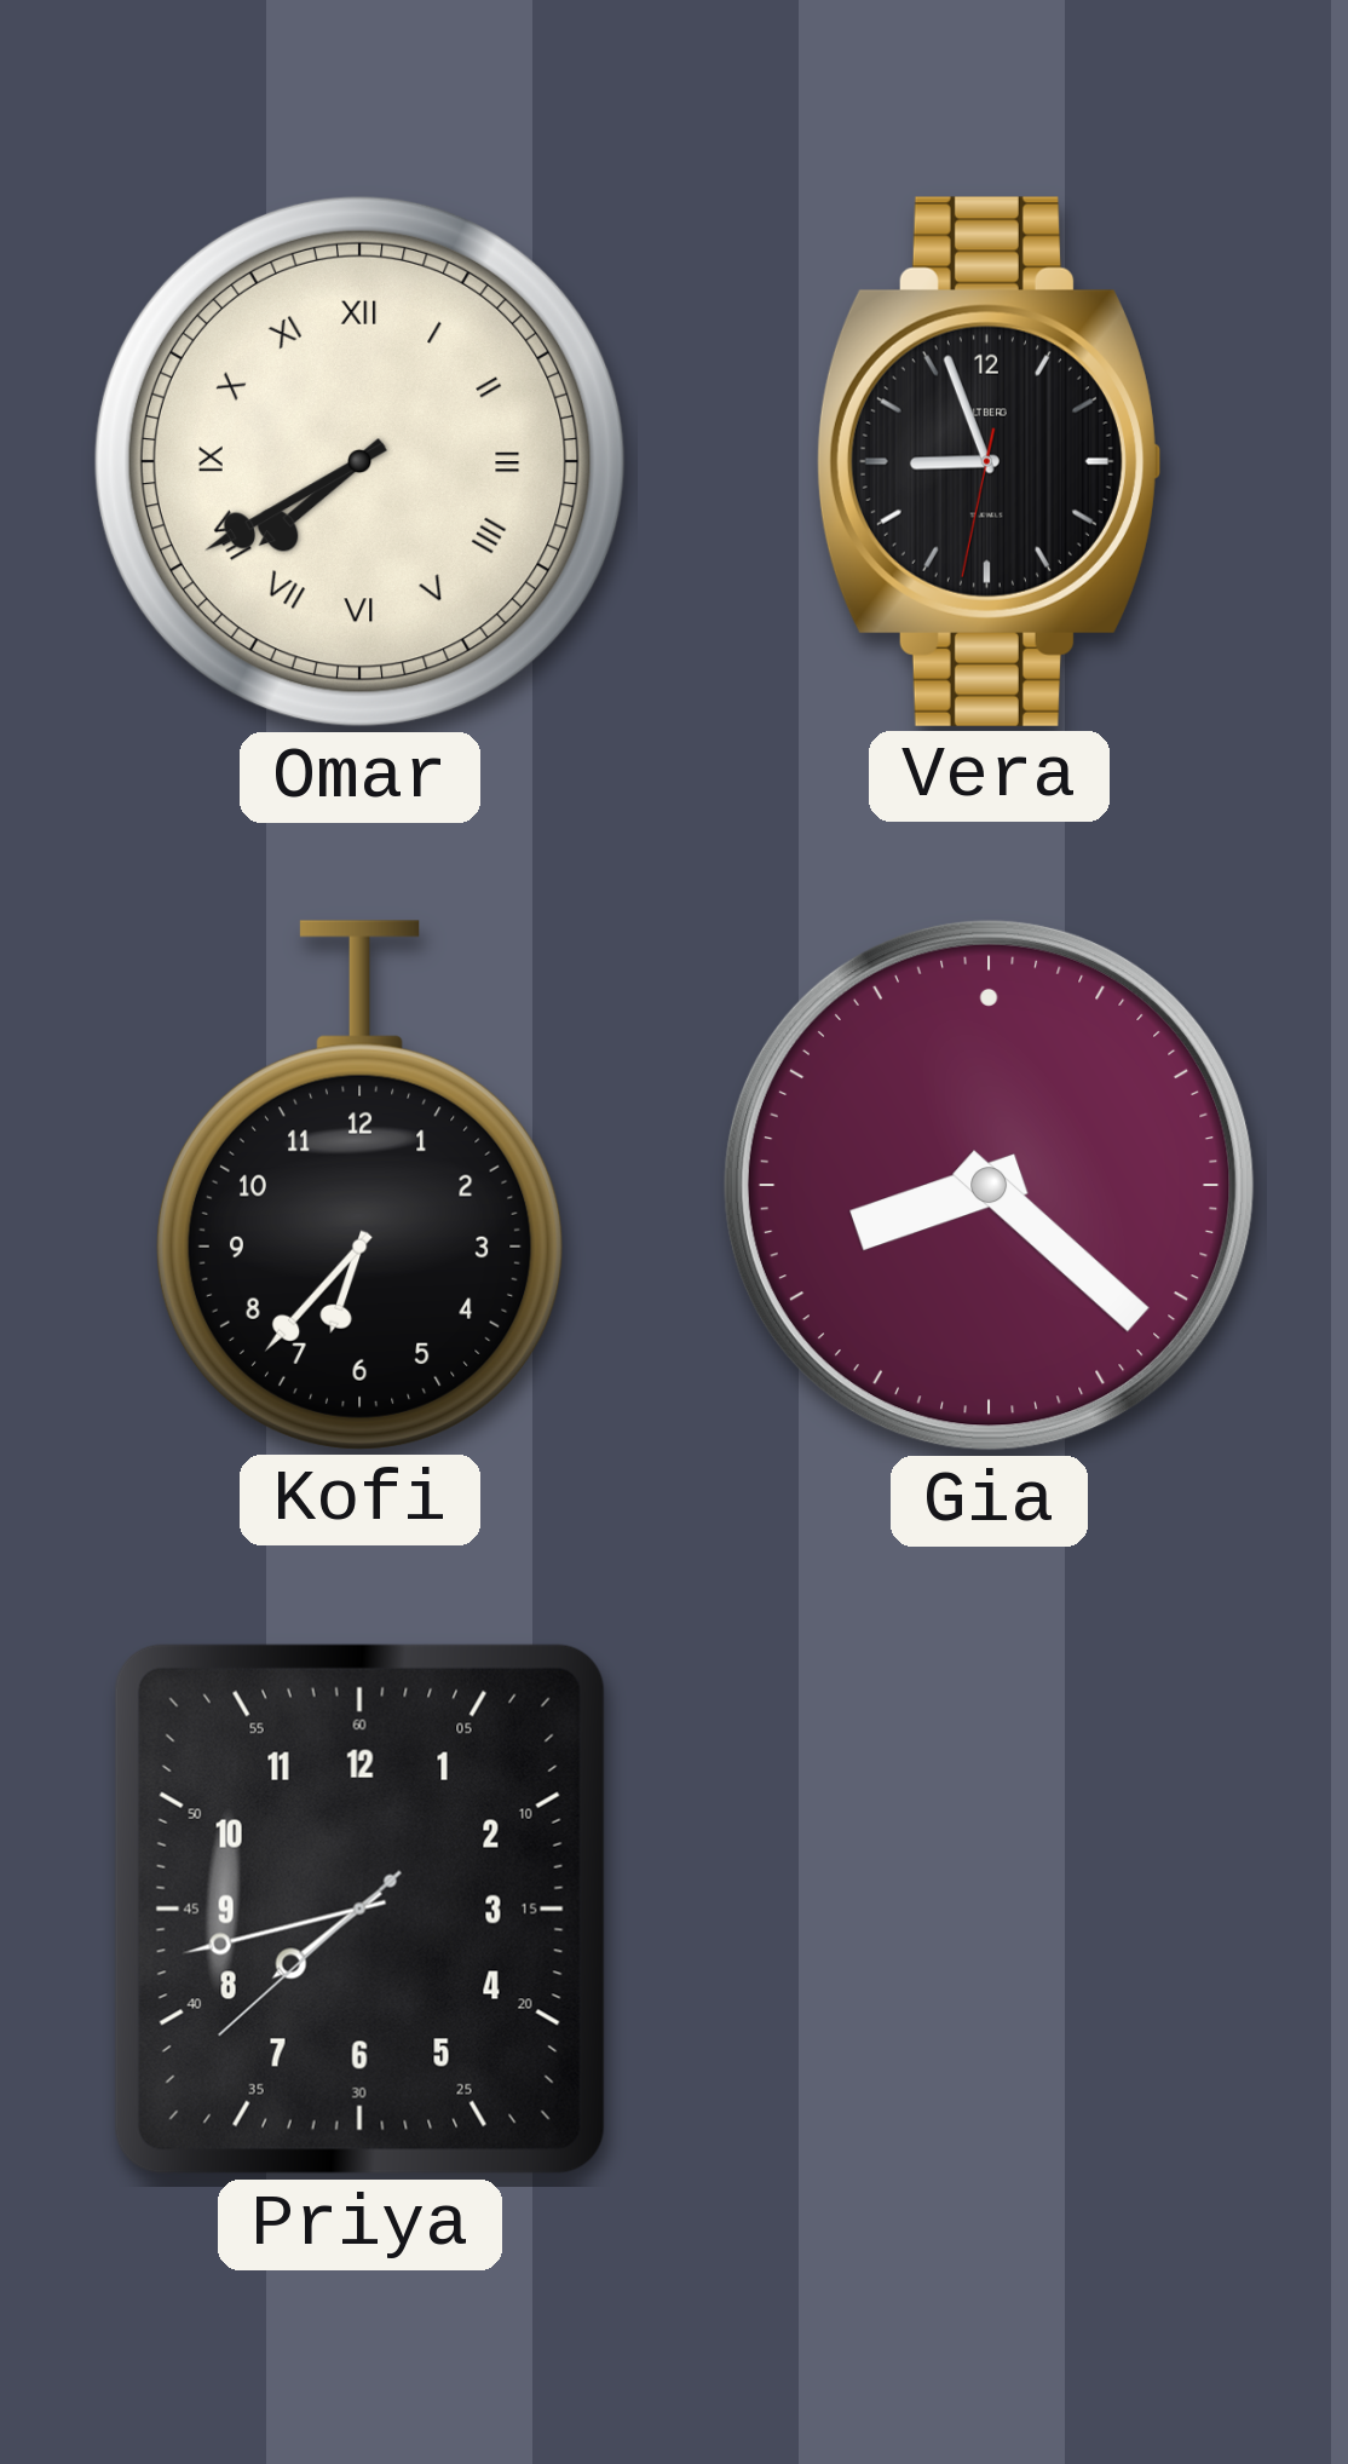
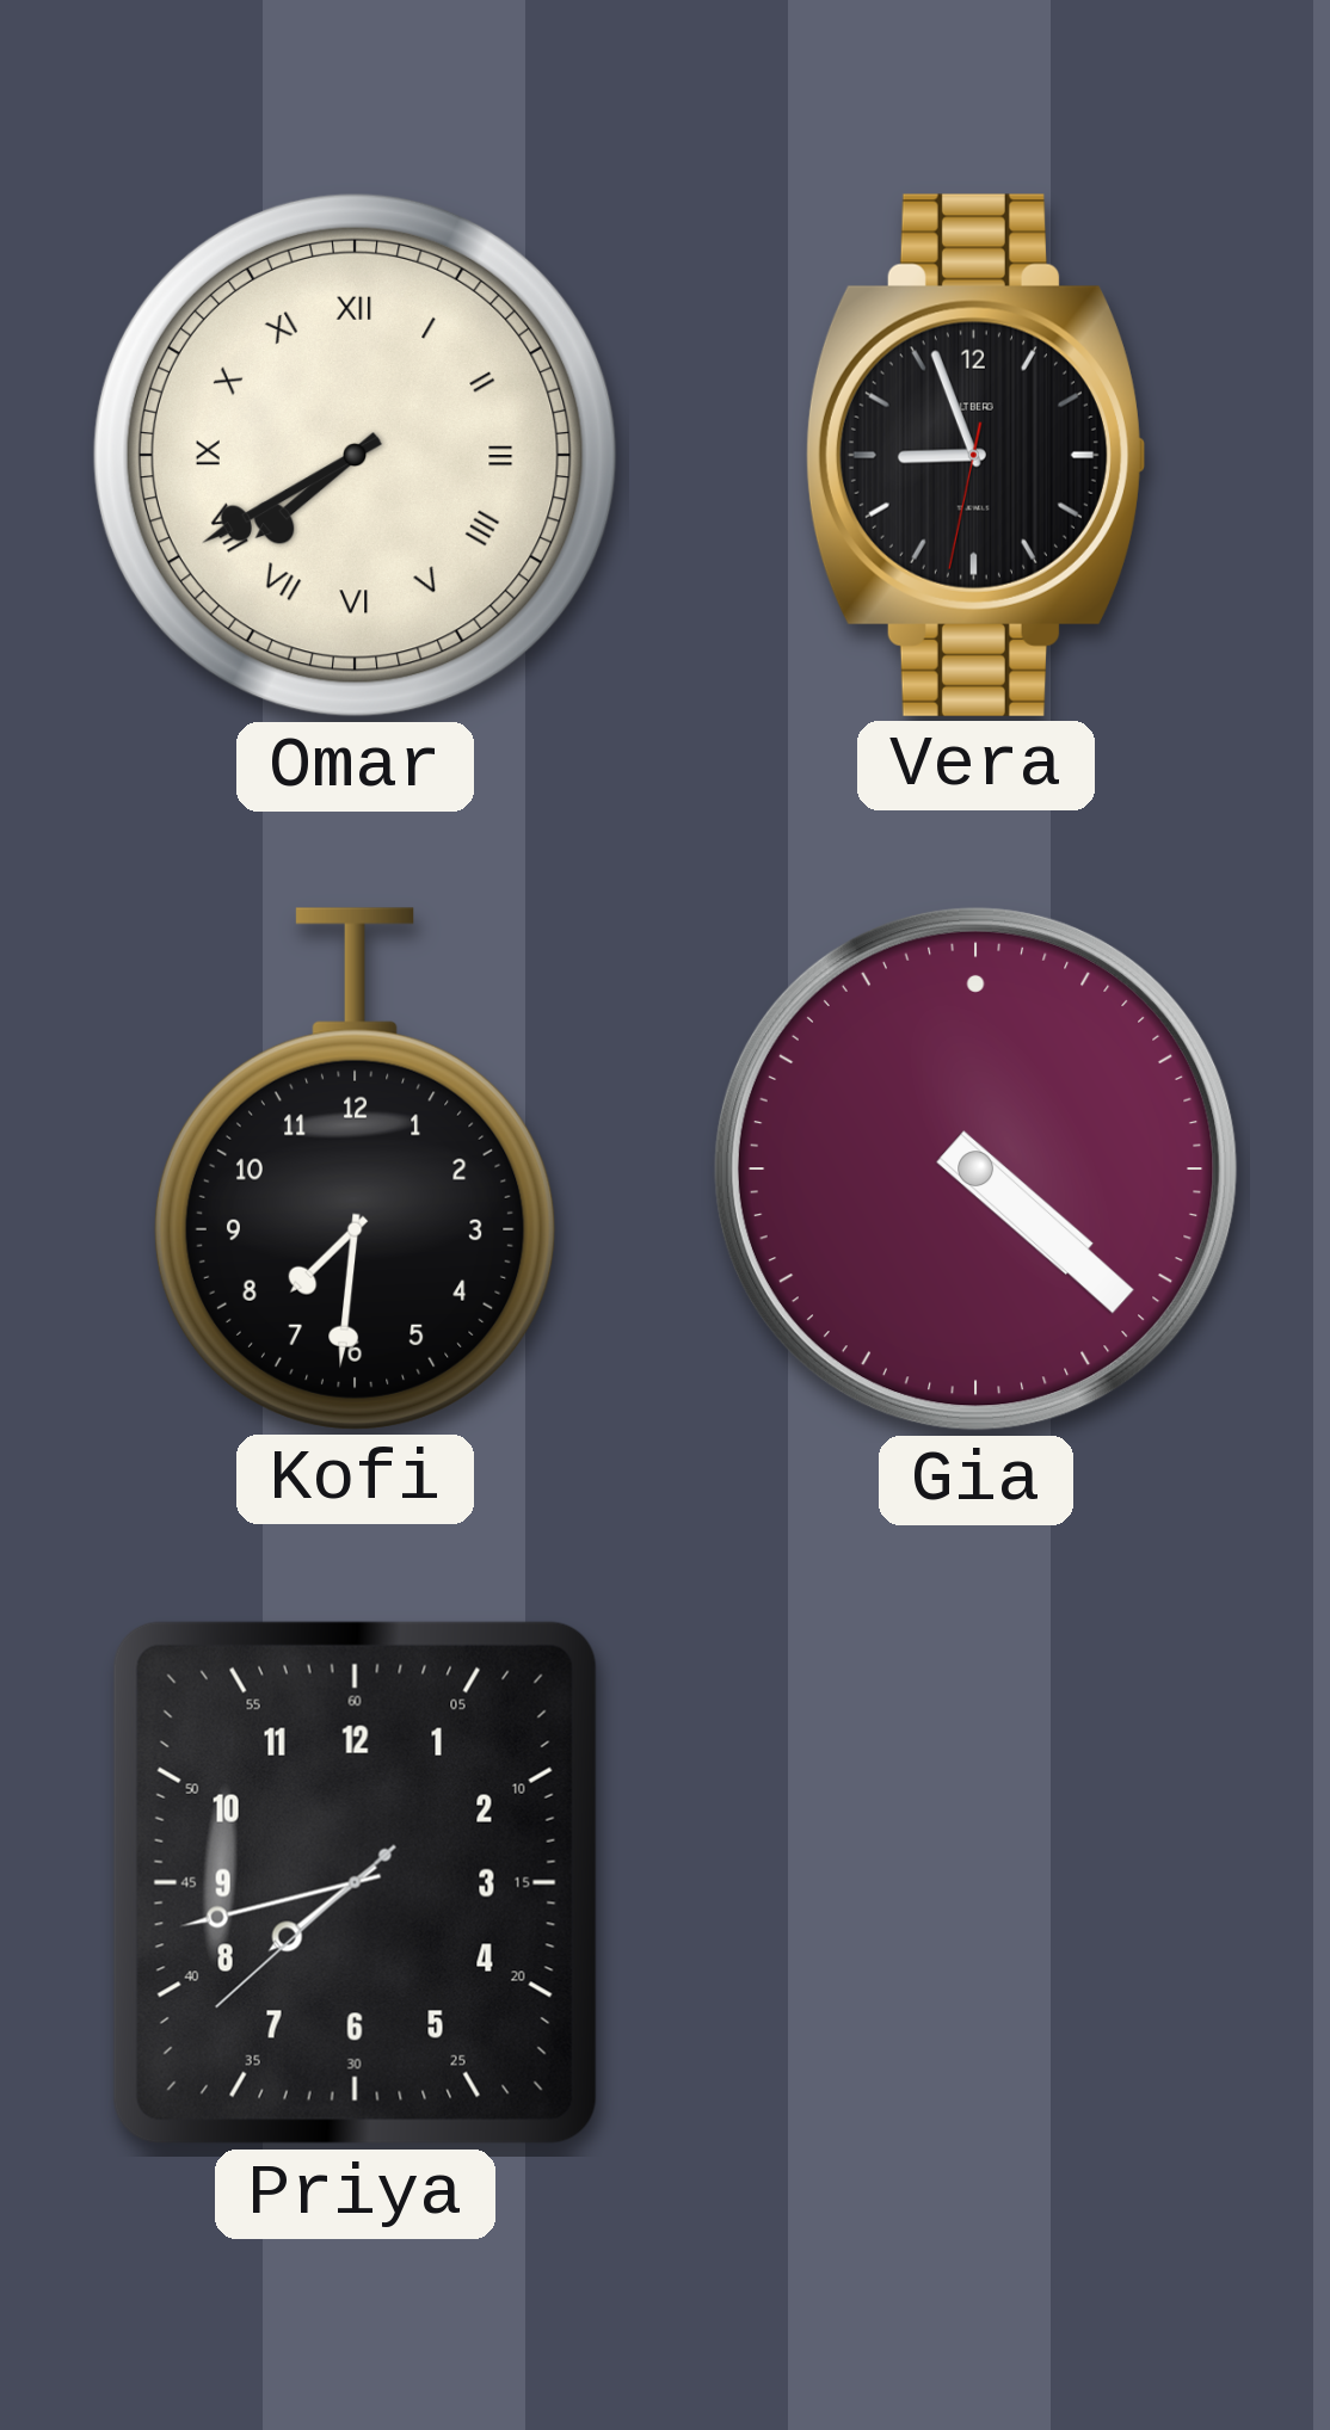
Kofi: 6:37 -> 7:31 (355, 1168)
Gia: 8:22 -> 4:22 (975, 1168)
